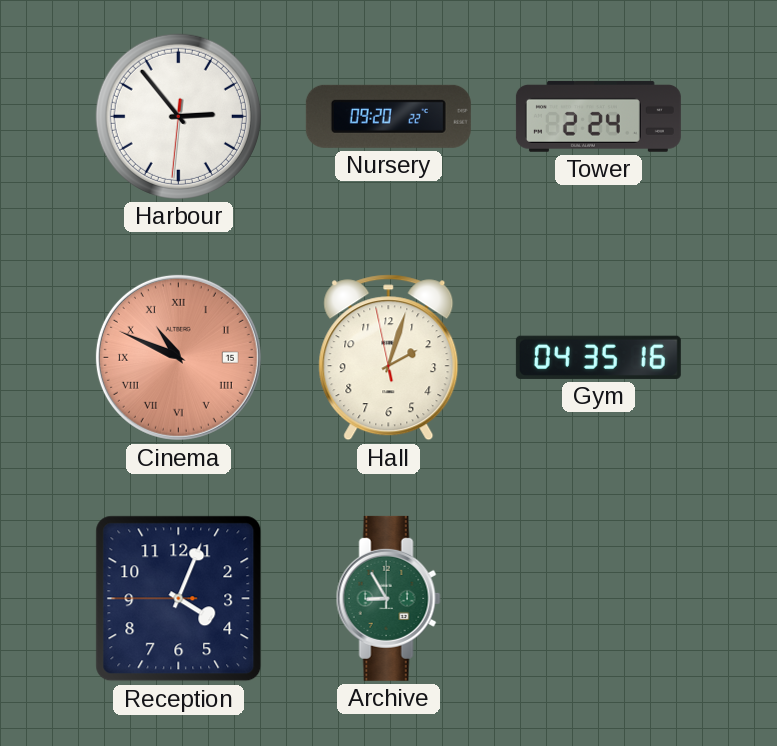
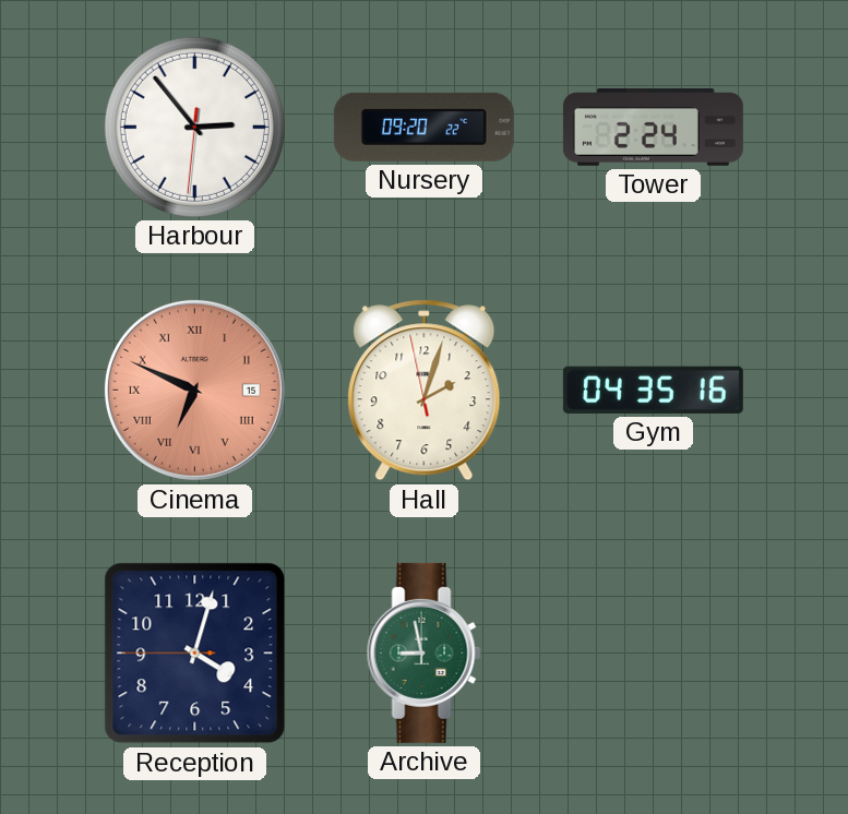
Cinema: 10:49 -> 6:49 (194, 390)
Reception: 4:03 -> 4:02 (195, 654)
Archive: 8:55 -> 8:58 (423, 653)
